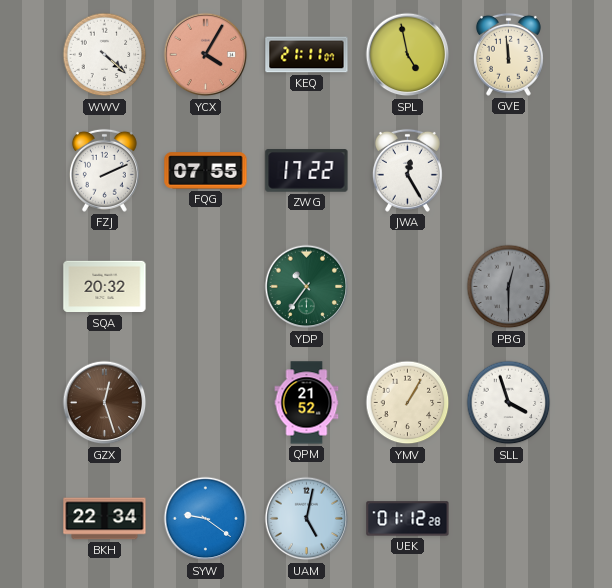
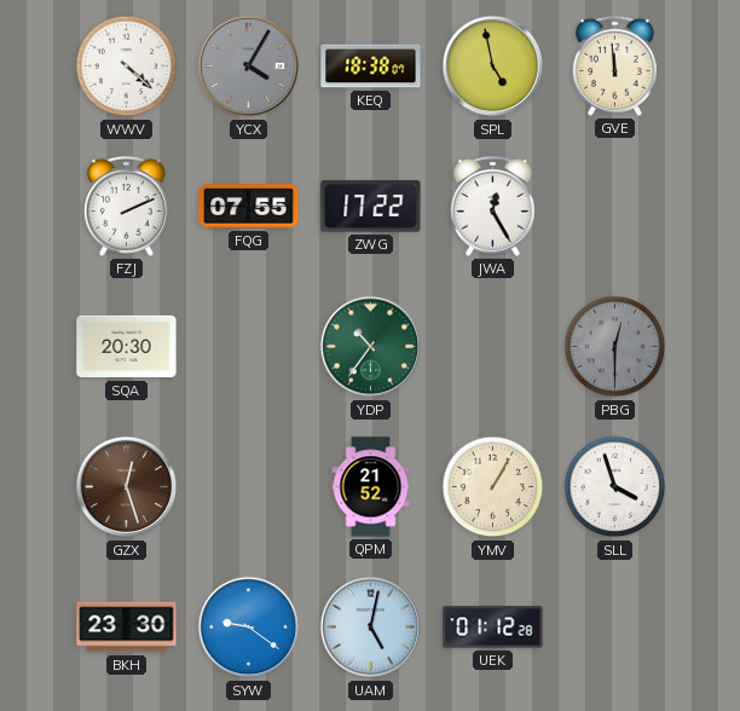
YCX dial: salmon -> grey (249, 67)
KEQ: 21:11 -> 18:38 (371, 67)
SQA: 20:32 -> 20:30 (127, 347)
BKH: 22:34 -> 23:30 (127, 628)
